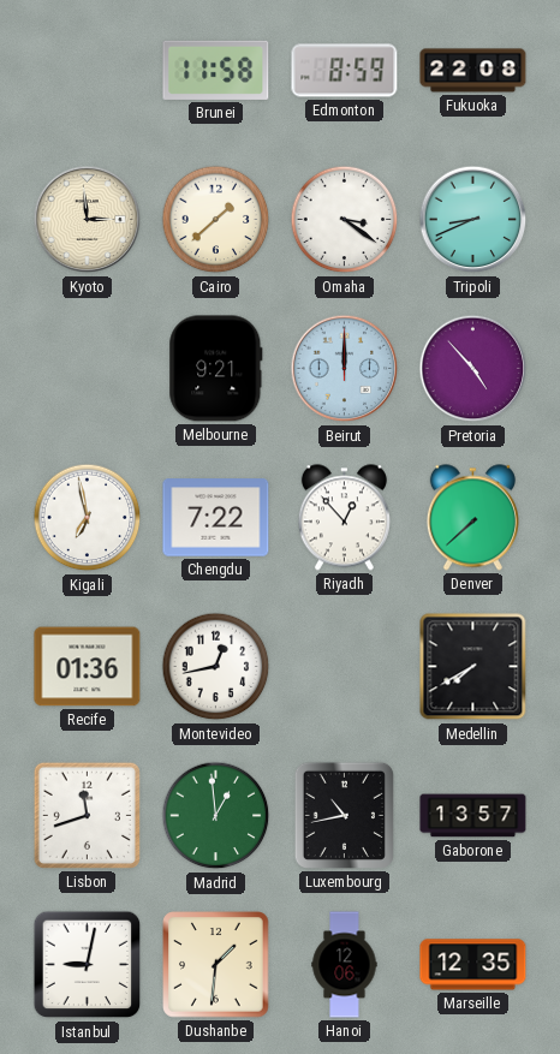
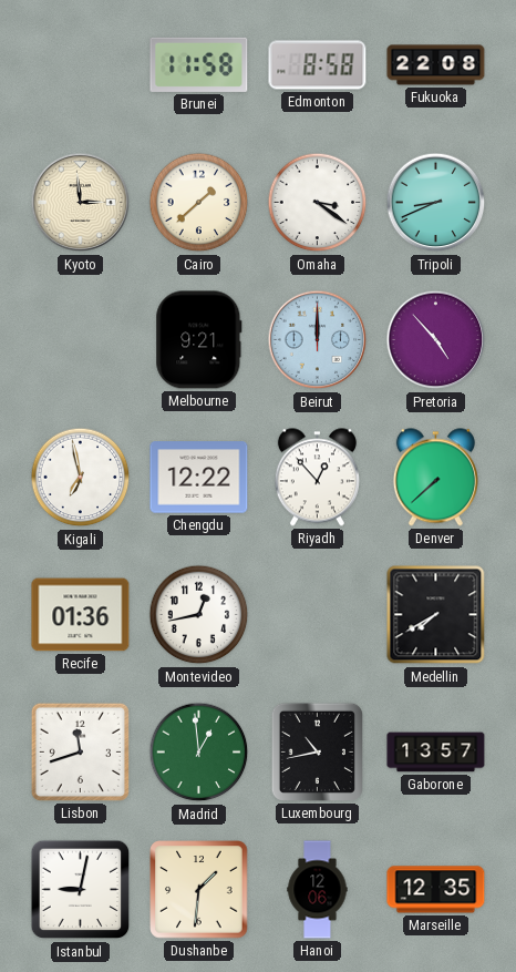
Edmonton: 8:59 -> 8:58 (318, 65)
Chengdu: 7:22 -> 12:22 (199, 478)
